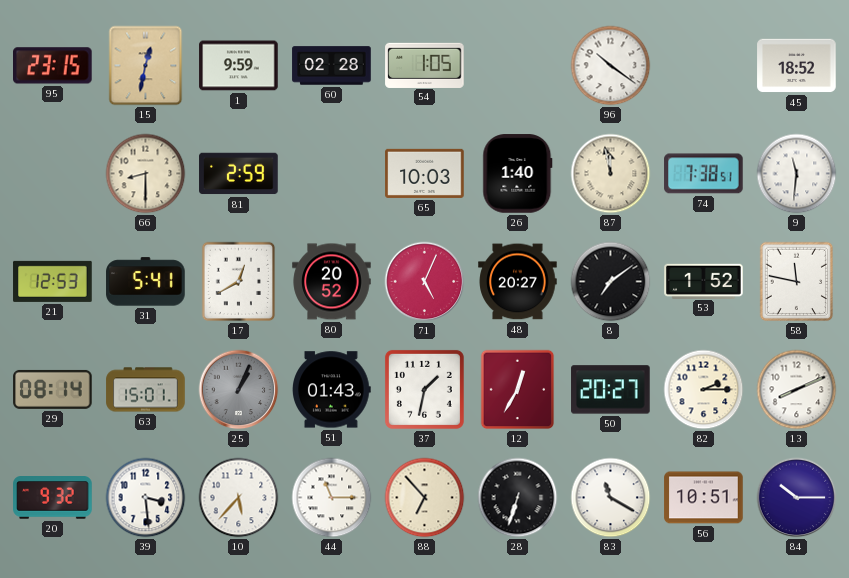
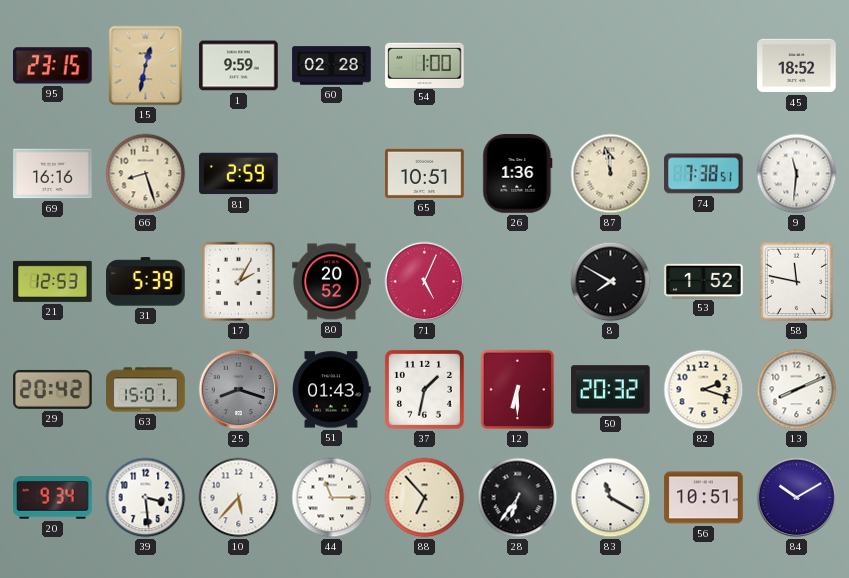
54: 1:05 -> 1:00 (425, 65)
96: 10:21 -> none (611, 66)
69: none -> 16:16 (53, 174)
66: 8:30 -> 8:27 (146, 174)
65: 10:03 -> 10:51 (425, 173)
26: 1:40 -> 1:36 (518, 174)
31: 5:41 -> 5:39 (146, 282)
17: 12:40 -> 2:05 (239, 282)
48: 20:27 -> none (518, 282)
8: 7:09 -> 7:50 (611, 282)
29: 08:14 -> 20:42 (53, 389)
25: 1:04 -> 8:18 (239, 390)
12: 12:35 -> 6:30 (518, 390)
50: 20:27 -> 20:32 (611, 390)
82: 2:15 -> 2:18 (704, 390)
20: 9:32 -> 9:34 (53, 498)
28: 6:33 -> 6:36 (518, 498)
84: 10:15 -> 10:10 (797, 498)
